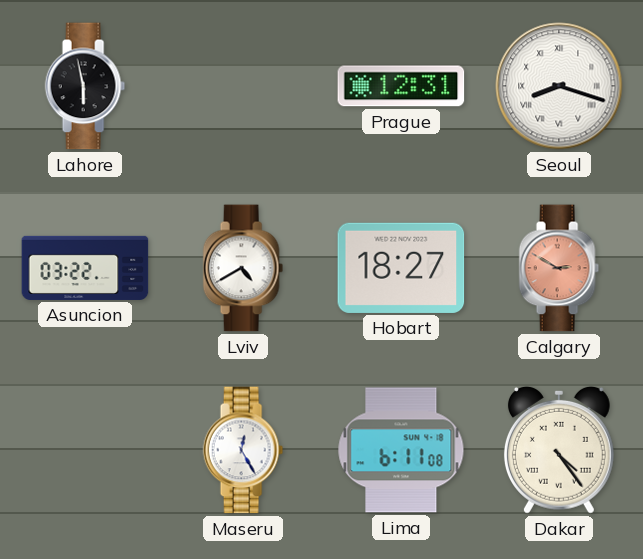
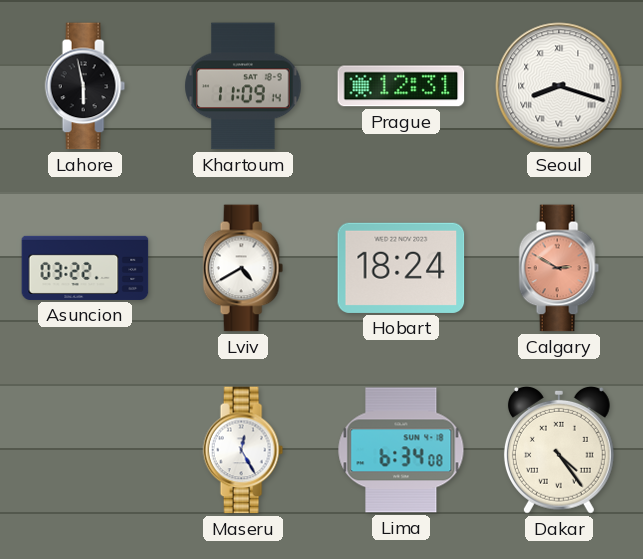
Khartoum: none -> 11:09 (243, 86)
Hobart: 18:27 -> 18:24 (401, 268)
Lima: 6:11 -> 6:34 (401, 450)
